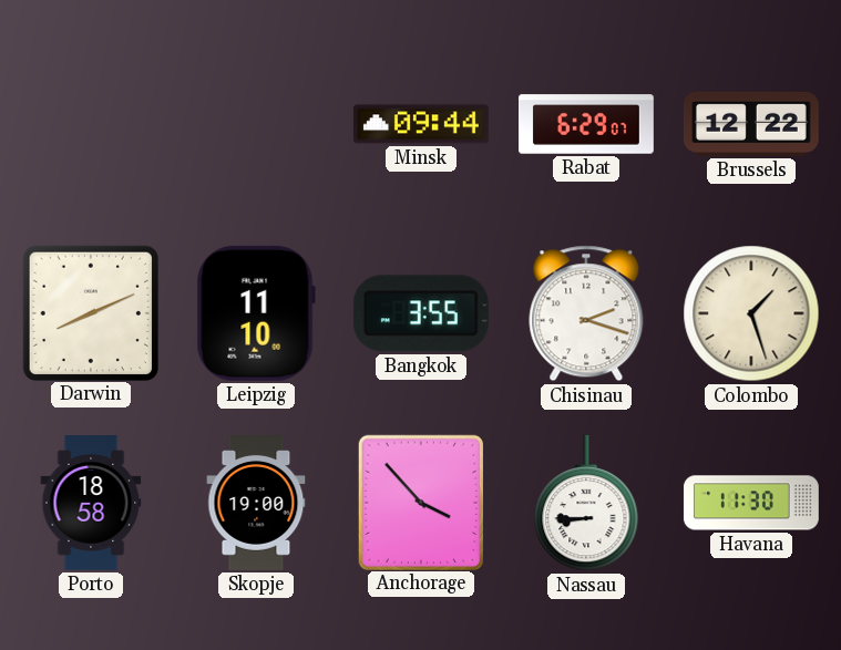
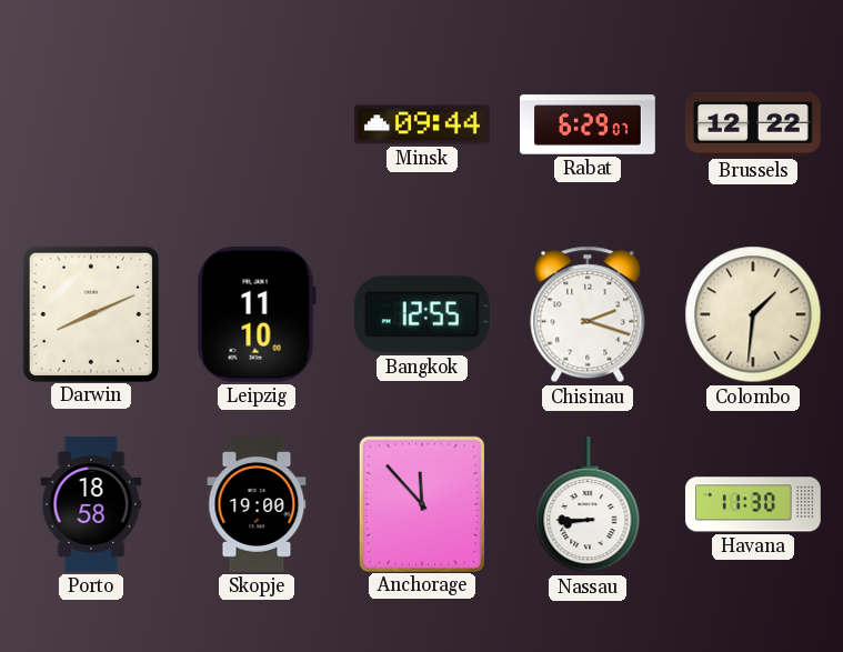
Bangkok: 3:55 -> 12:55 (422, 314)
Colombo: 1:27 -> 1:31 (753, 314)
Anchorage: 3:53 -> 11:53 (421, 503)
